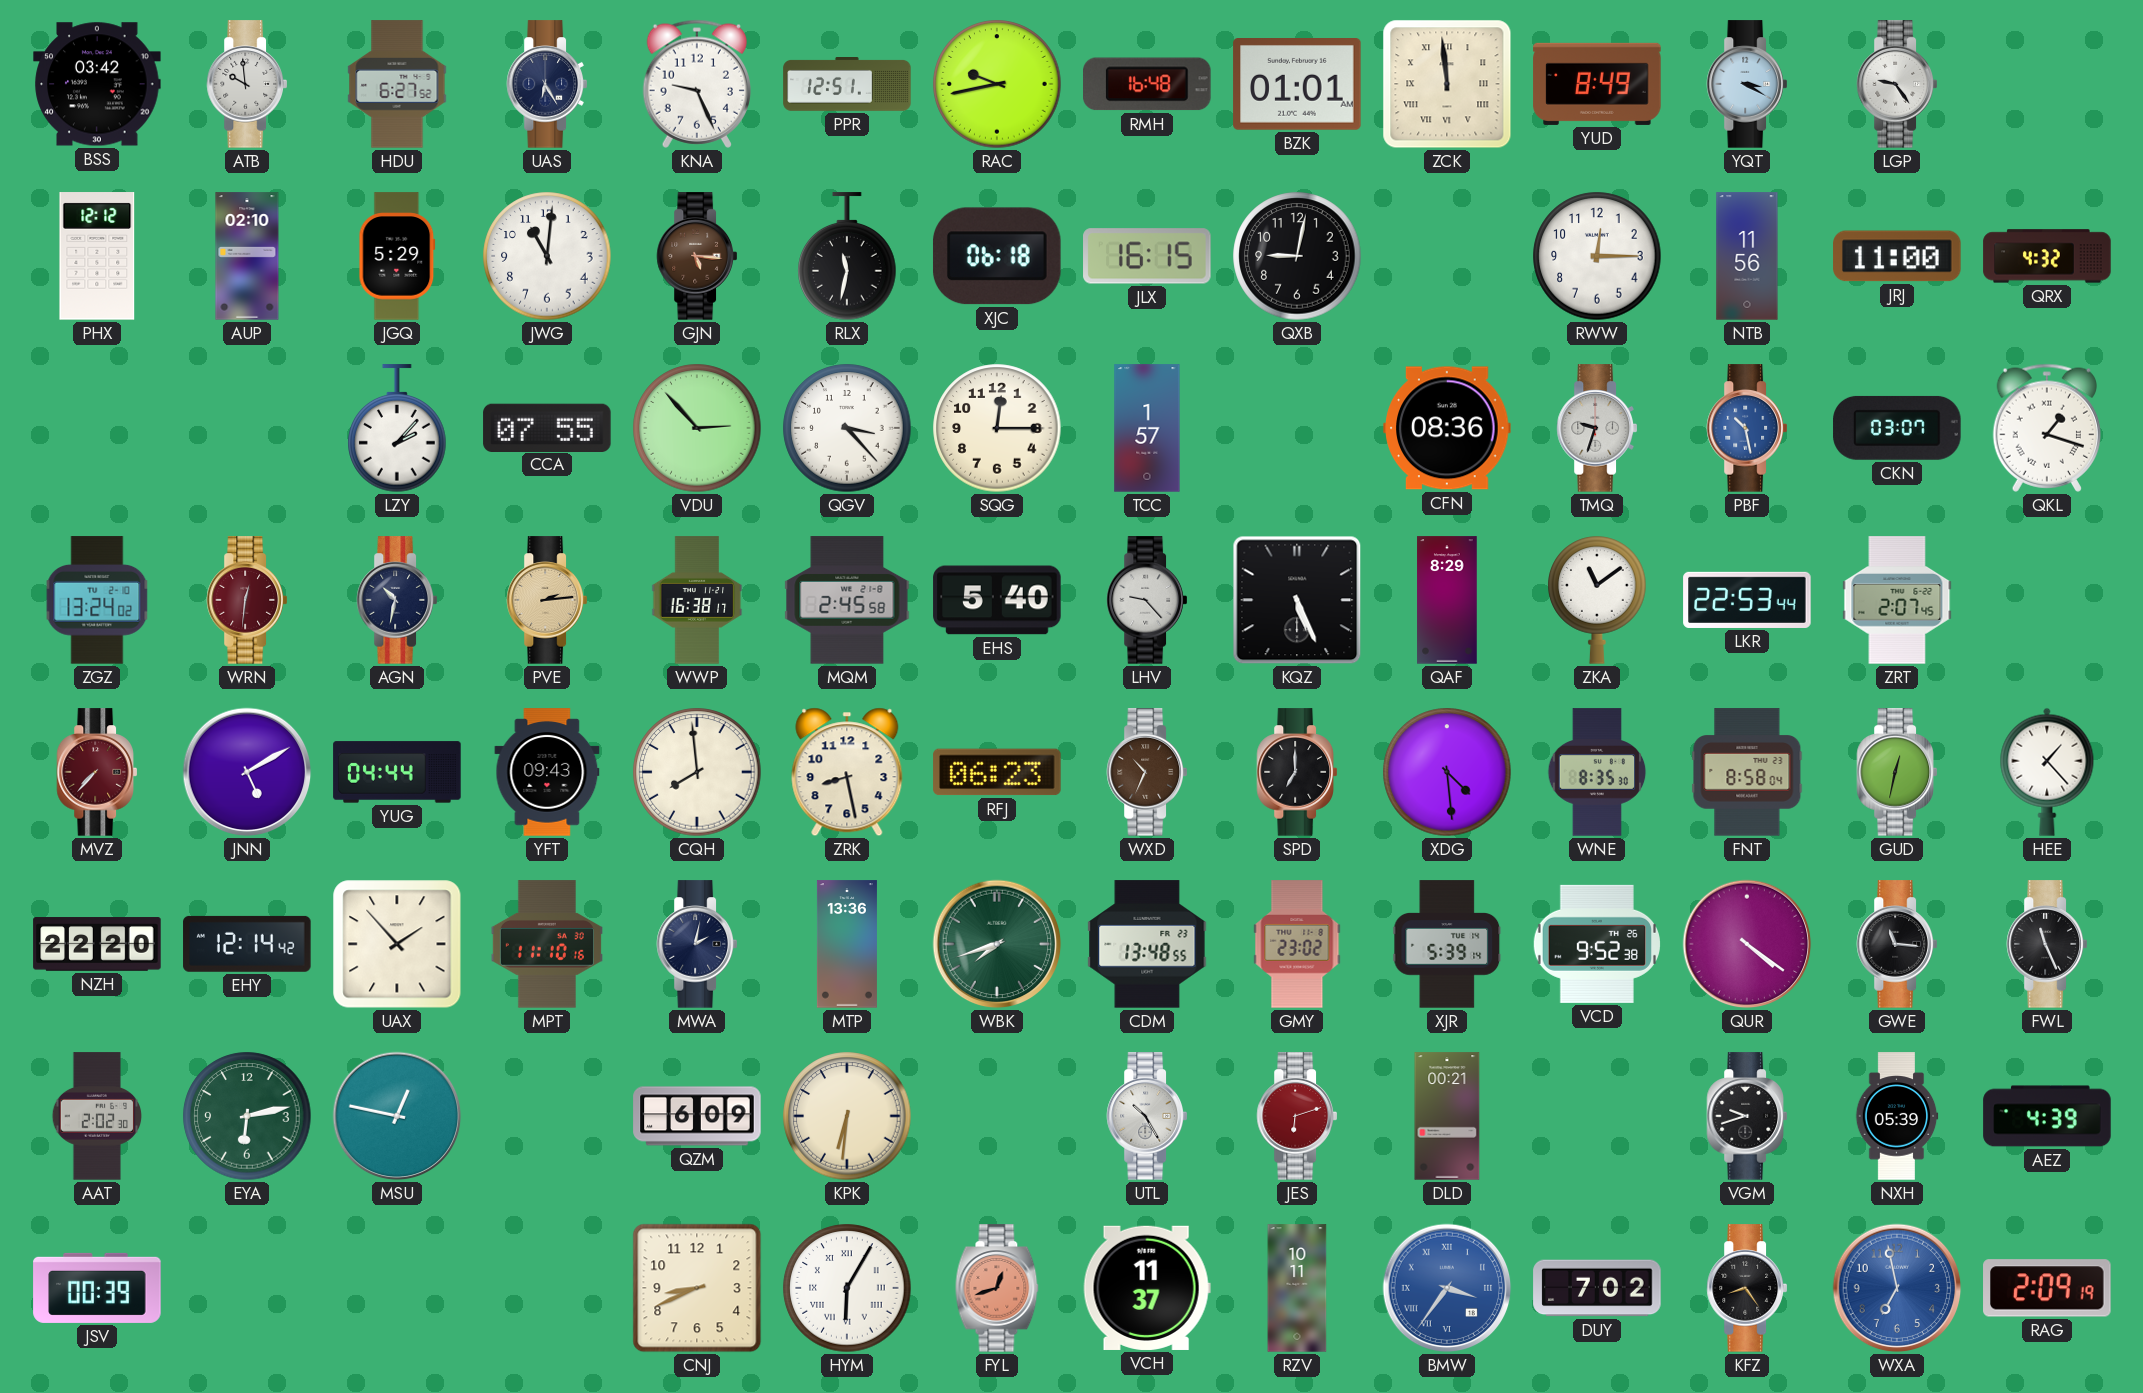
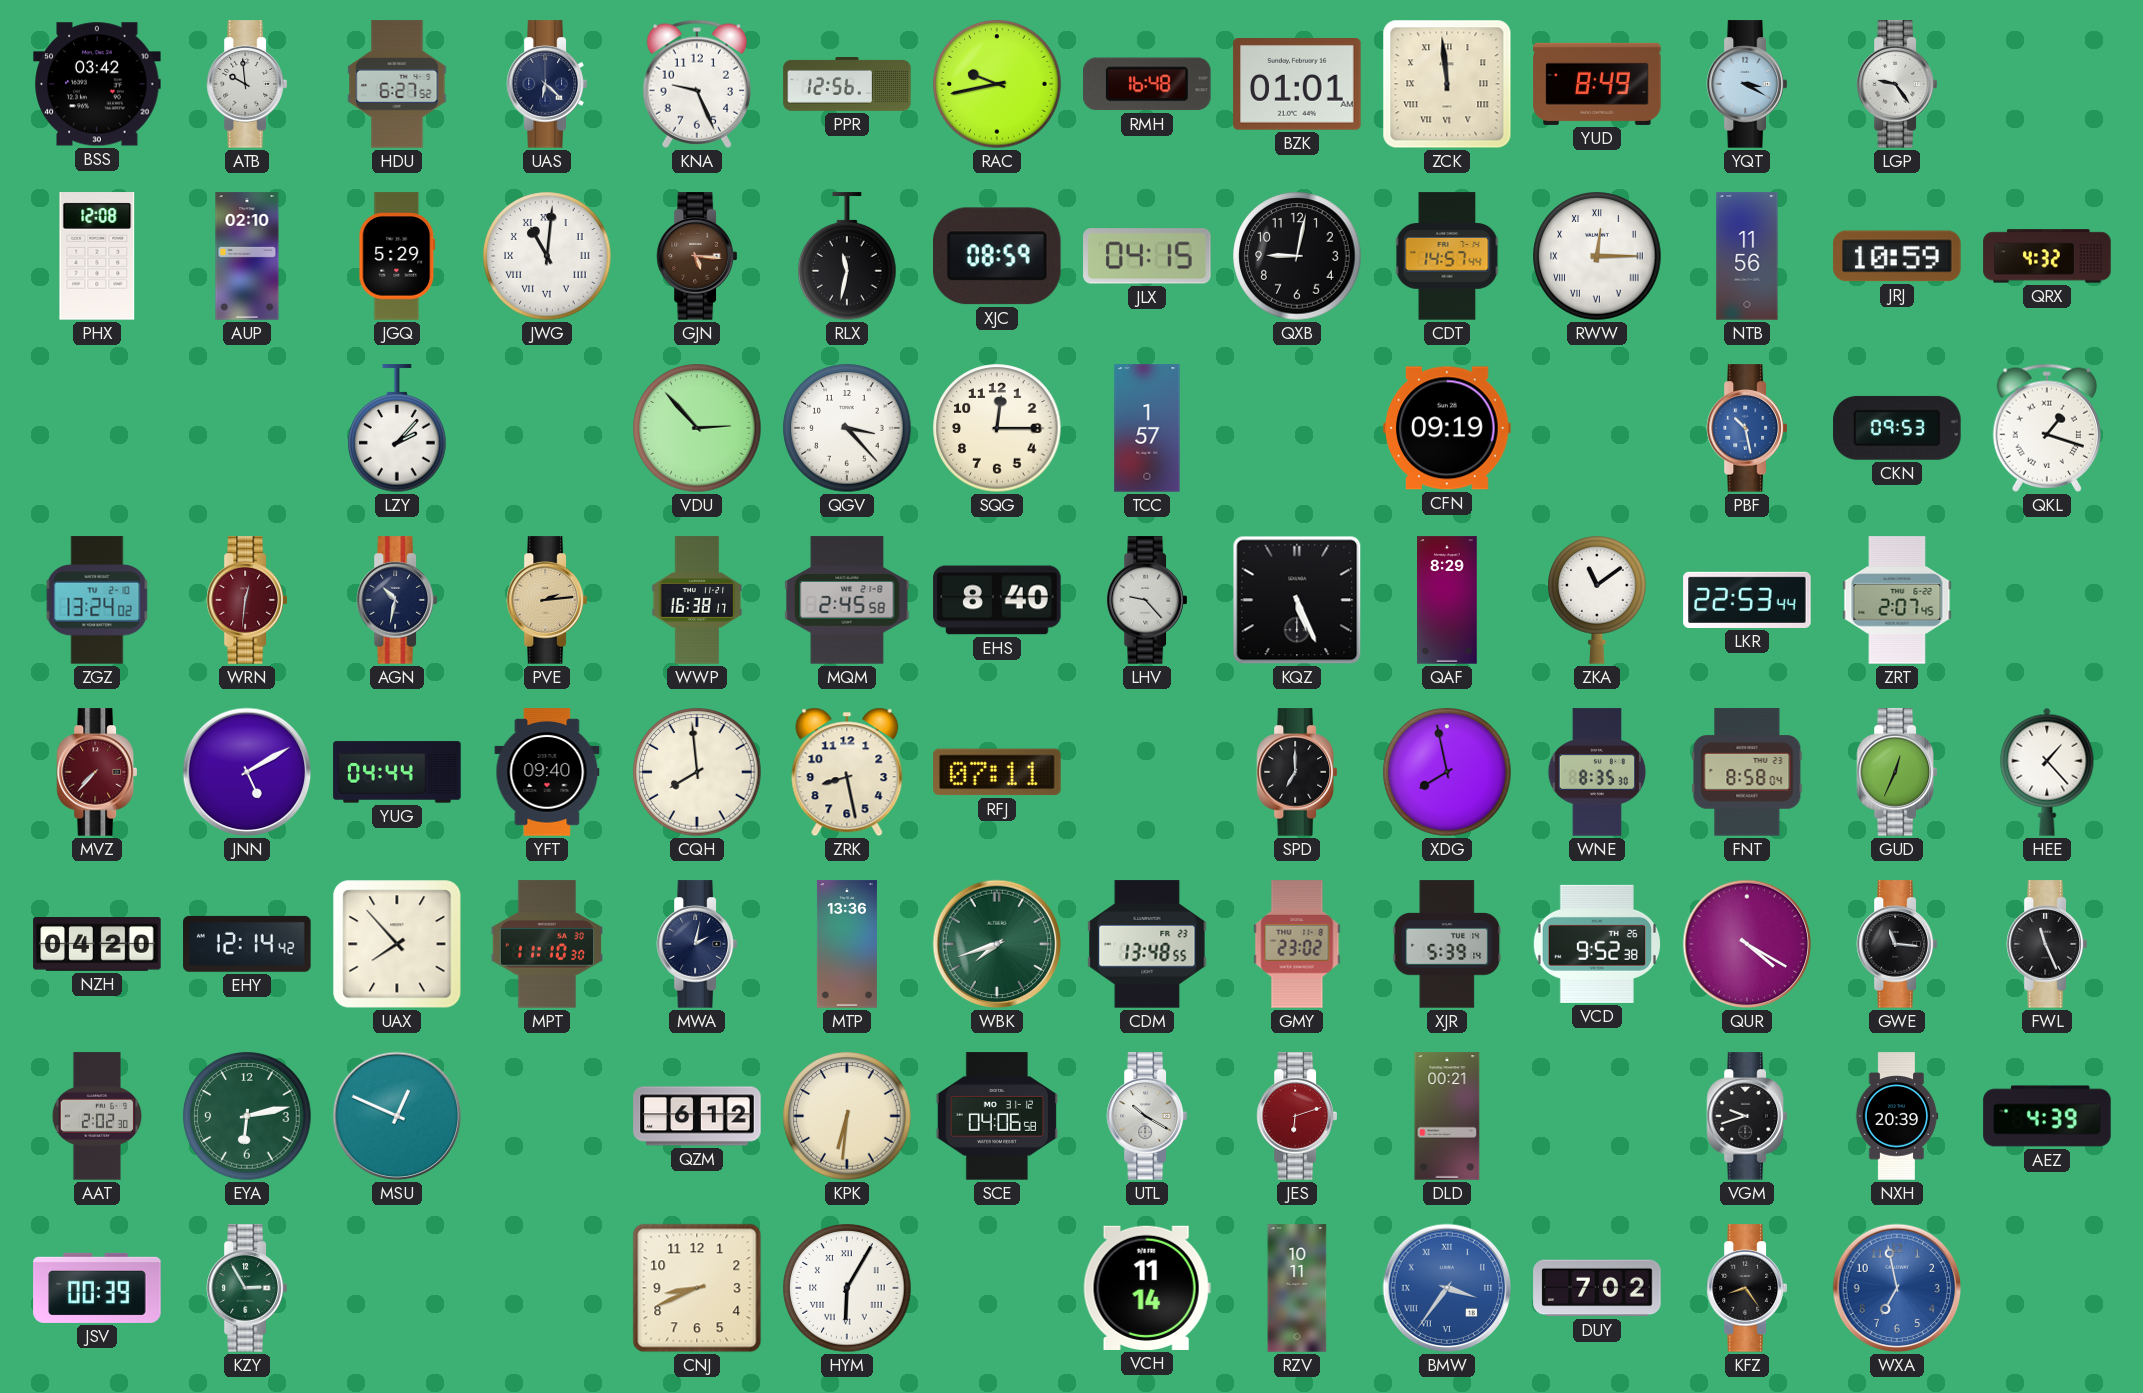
UAS: 6:25 -> 6:22 (546, 84)
PPR: 12:51 -> 12:56 (847, 85)
PHX: 12:12 -> 12:08 (97, 256)
JWG numerals: Arabic -> Roman (547, 256)
XJC: 06:18 -> 08:59 (997, 256)
JLX: 16:15 -> 04:15 (1147, 256)
CDT: none -> 14:57 (1447, 256)
RWW numerals: Arabic -> Roman (1597, 256)
JRJ: 11:00 -> 10:59 (1897, 256)
CCA: 07:55 -> none (547, 427)
CFN: 08:36 -> 09:19 (1447, 428)
TMQ: 9:33 -> none (1596, 428)
CKN: 03:07 -> 09:53 (1897, 428)
EHS: 5:40 -> 8:40 (997, 600)
YFT: 09:43 -> 09:40 (547, 772)
RFJ: 06:23 -> 07:11 (997, 772)
WXD: 10:34 -> none (1146, 772)
XDG: 4:29 -> 7:58 (1447, 772)
GUD: 12:32 -> 12:34 (1896, 772)
NZH: 22:20 -> 04:20 (97, 944)
UAX: 1:53 -> 7:53 (397, 944)
MPT: 11:10:16 -> 11:10:30 (547, 944)
QUR: 4:21 -> 4:20 (1747, 944)
MSU: 12:47 -> 12:49 (397, 1116)
QZM: 6:09 -> 6:12 (697, 1116)
SCE: none -> 04:06 (997, 1116)
UTL: 10:25 -> 10:20 (1146, 1116)
NXH: 05:39 -> 20:39 (1897, 1116)
KZY: none -> 2:55 (246, 1288)
FYL: 12:42 -> none (997, 1288)
VCH: 11:37 -> 11:14 (1147, 1288)
RAG: 2:09 -> none (2047, 1288)
